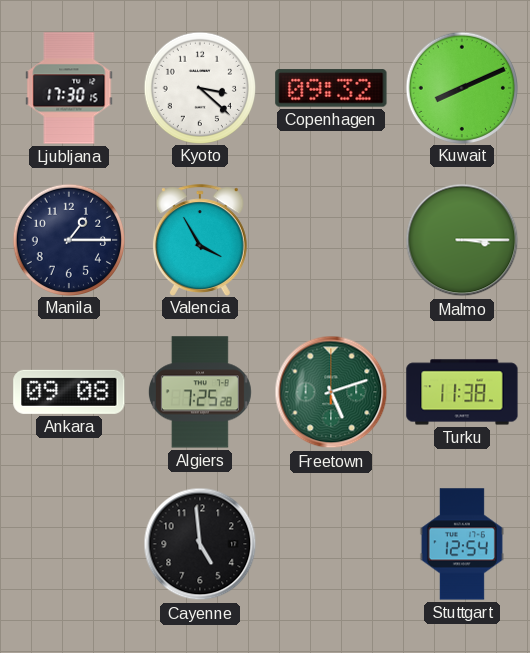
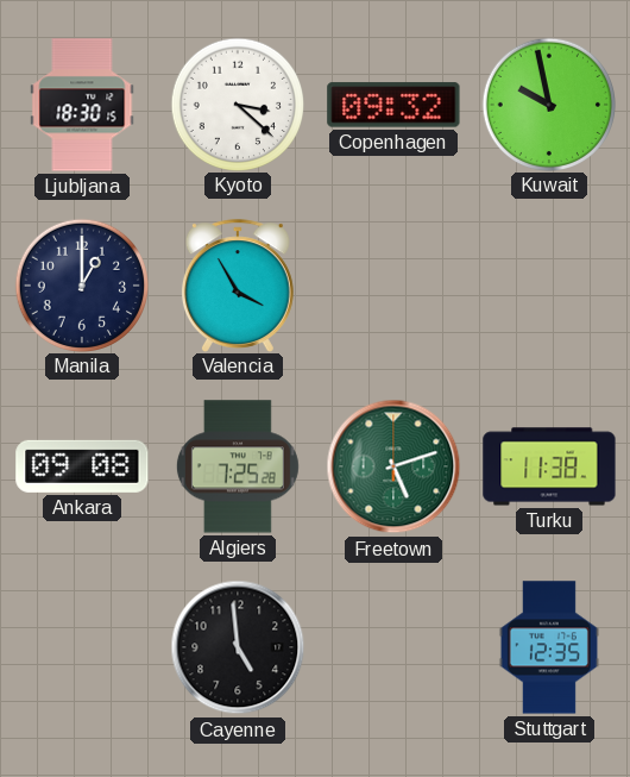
Ljubljana: 17:30 -> 18:30 (82, 105)
Kuwait: 8:11 -> 9:58 (548, 104)
Manila: 1:15 -> 1:00 (81, 284)
Malmo: 3:15 -> none (462, 240)
Stuttgart: 12:54 -> 12:35 (549, 647)
